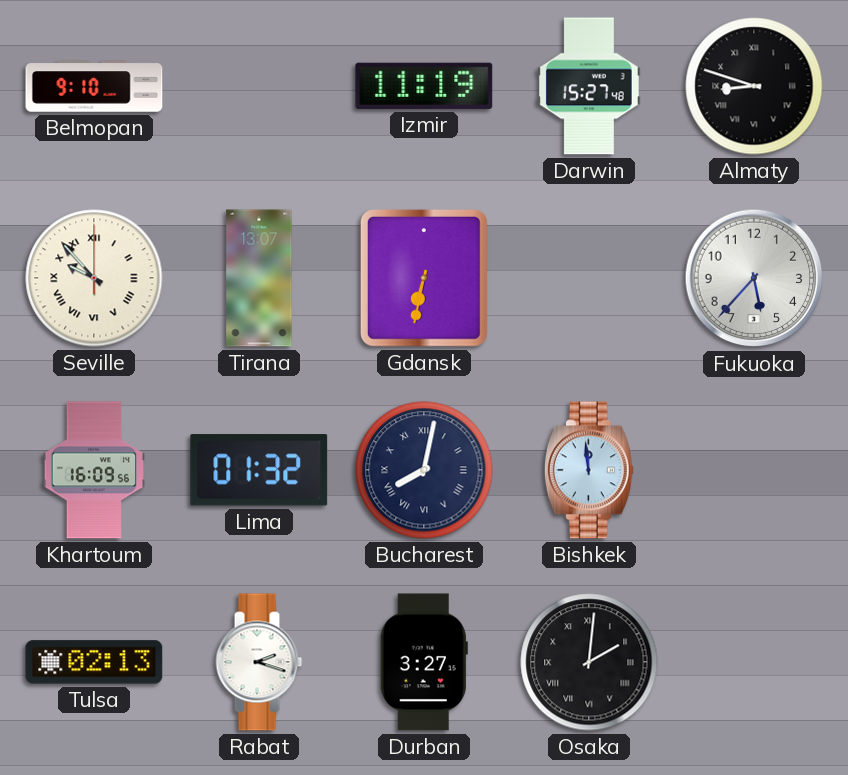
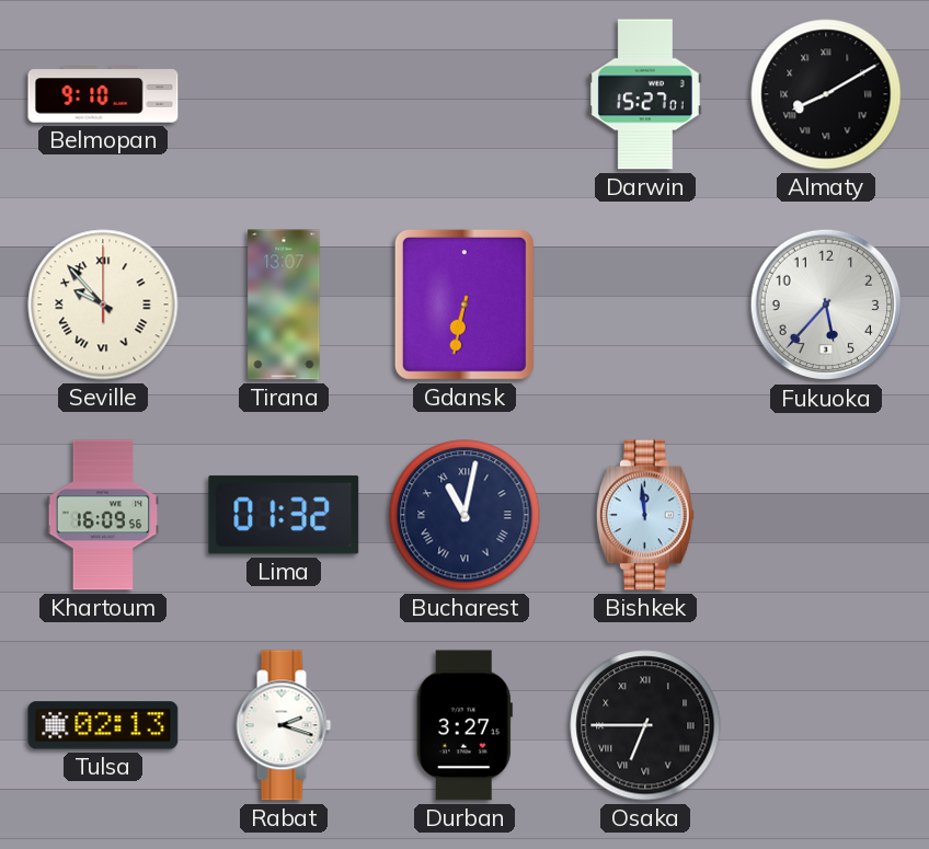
Izmir: 11:19 -> none (424, 86)
Darwin: 15:27:48 -> 15:27:01 (645, 94)
Almaty: 8:48 -> 8:10 (826, 94)
Bucharest: 8:02 -> 11:02 (464, 515)
Osaka: 2:01 -> 6:45 (645, 725)
